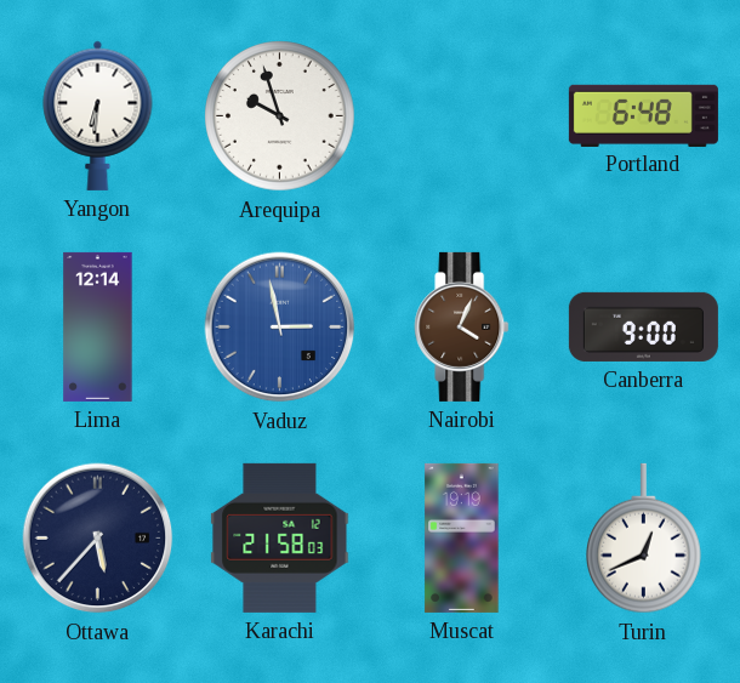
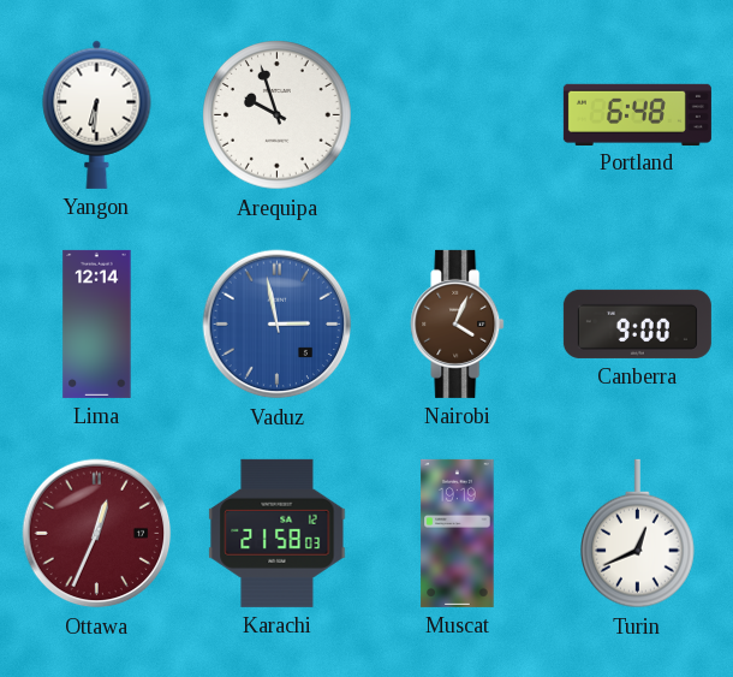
Ottawa: 5:37 -> 12:34 (97, 534)
Ottawa dial: navy -> burgundy (97, 534)
